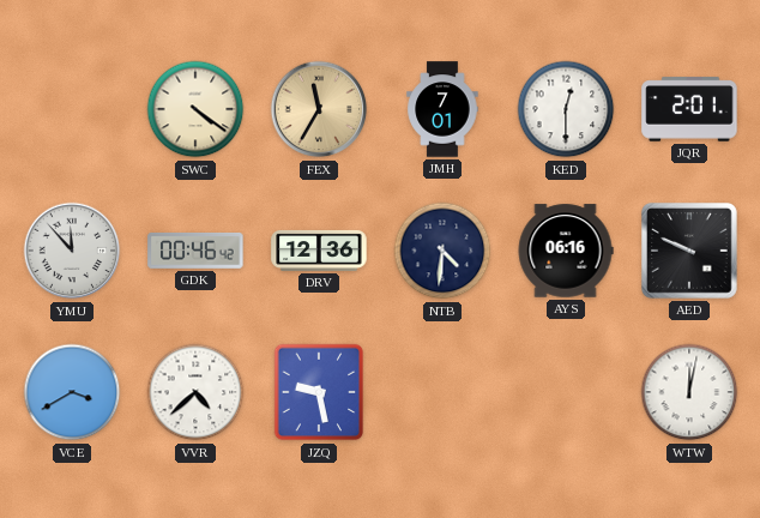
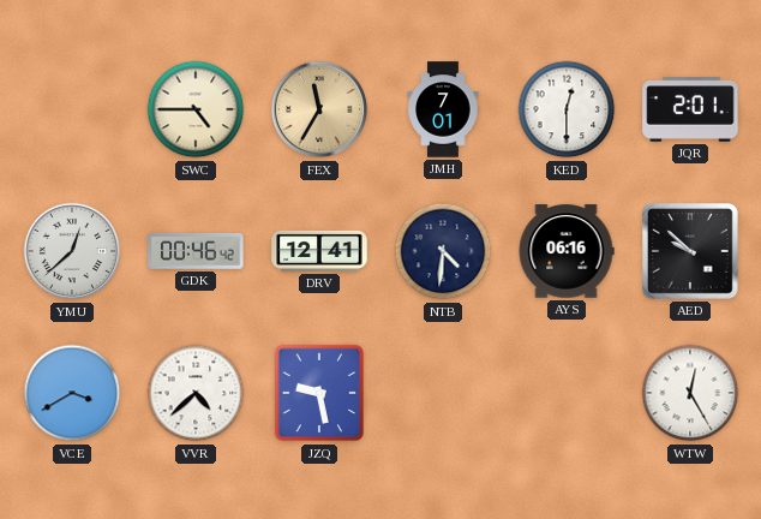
SWC: 4:21 -> 4:45 (196, 109)
YMU: 11:53 -> 12:38 (72, 251)
DRV: 12:36 -> 12:41 (319, 251)
AED: 9:49 -> 9:52 (691, 252)
WTW: 12:02 -> 12:25 (690, 393)
